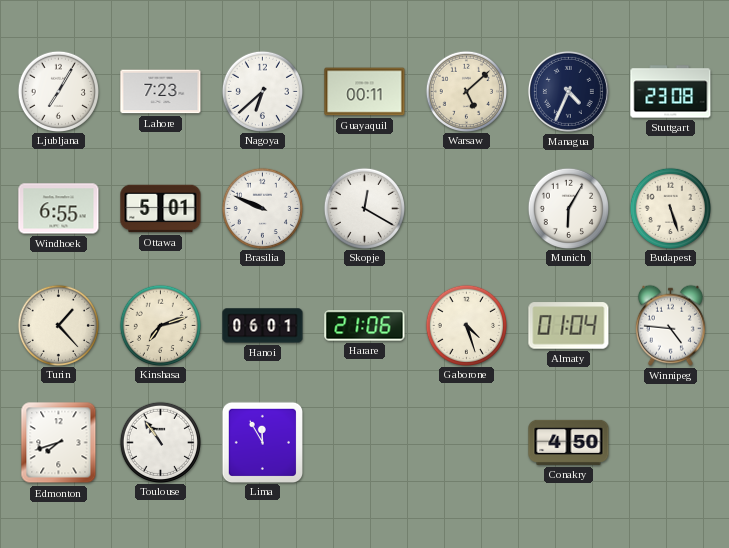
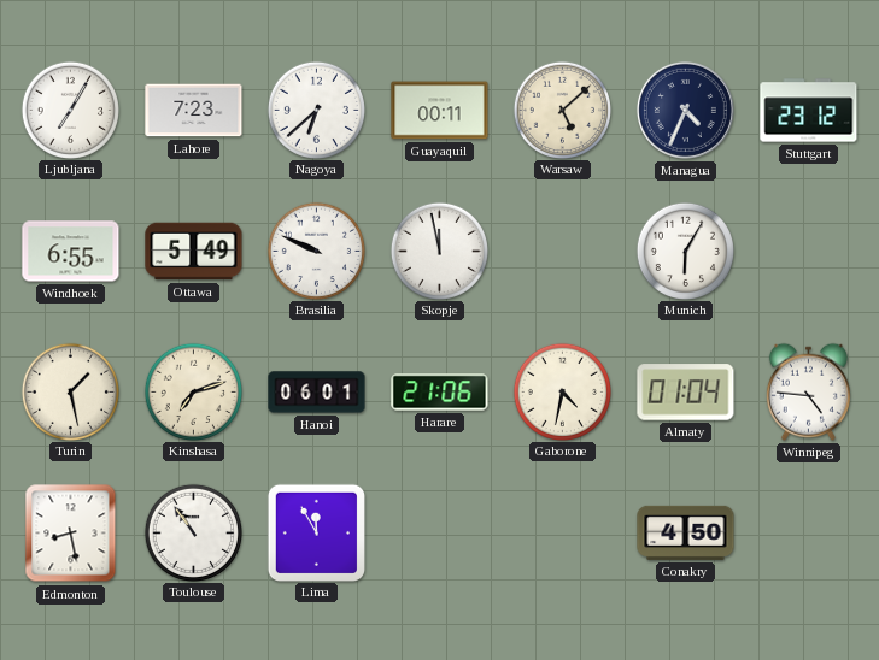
Stuttgart: 23:08 -> 23:12 (809, 111)
Ottawa: 5:01 -> 5:49 (194, 252)
Skopje: 12:20 -> 11:58 (439, 251)
Budapest: 5:27 -> none (670, 208)
Turin: 1:23 -> 1:28 (70, 391)
Gaborone: 4:27 -> 4:32 (562, 391)
Edmonton: 7:42 -> 8:28 (71, 534)
